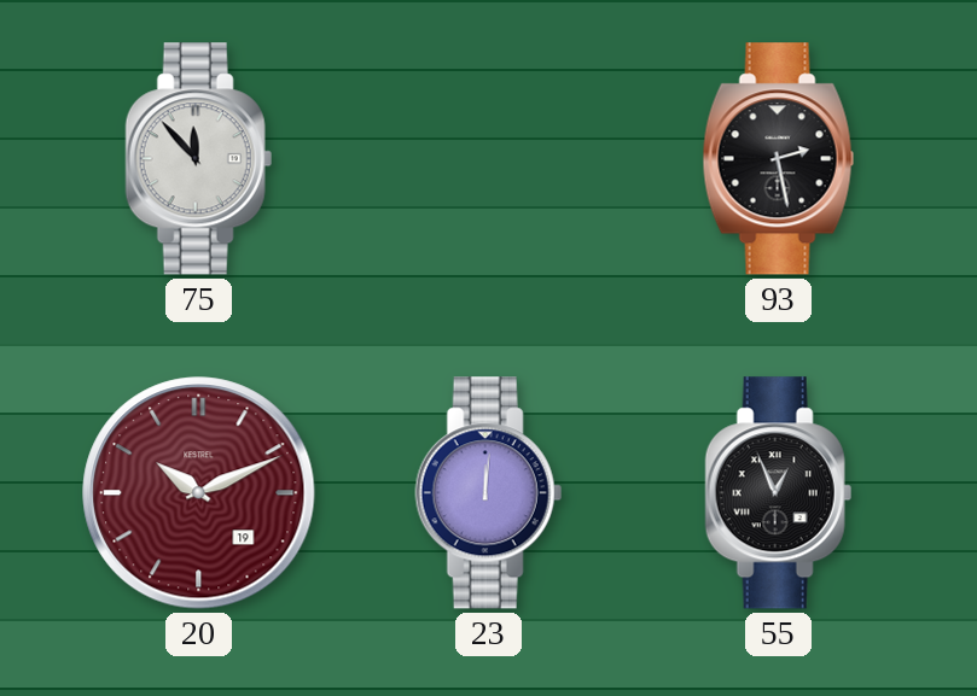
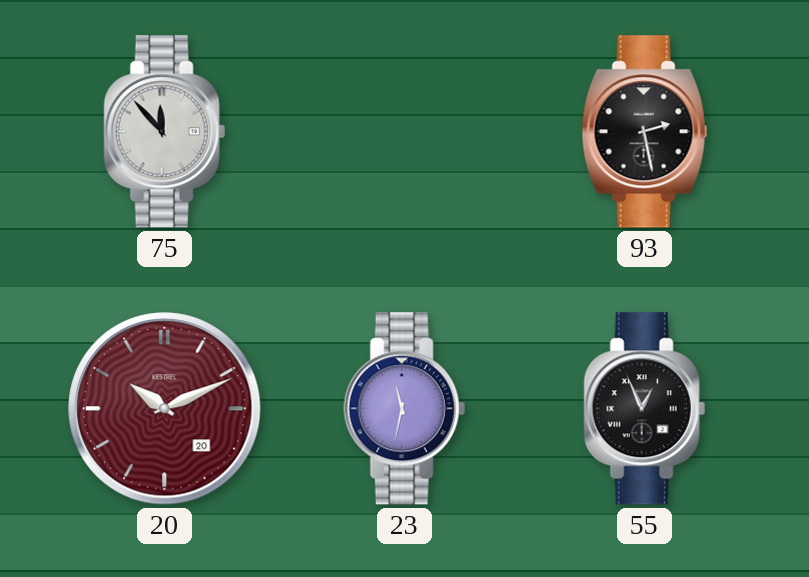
20 date: 19 -> 20 (165, 409)
23: 12:01 -> 11:32 (404, 409)
